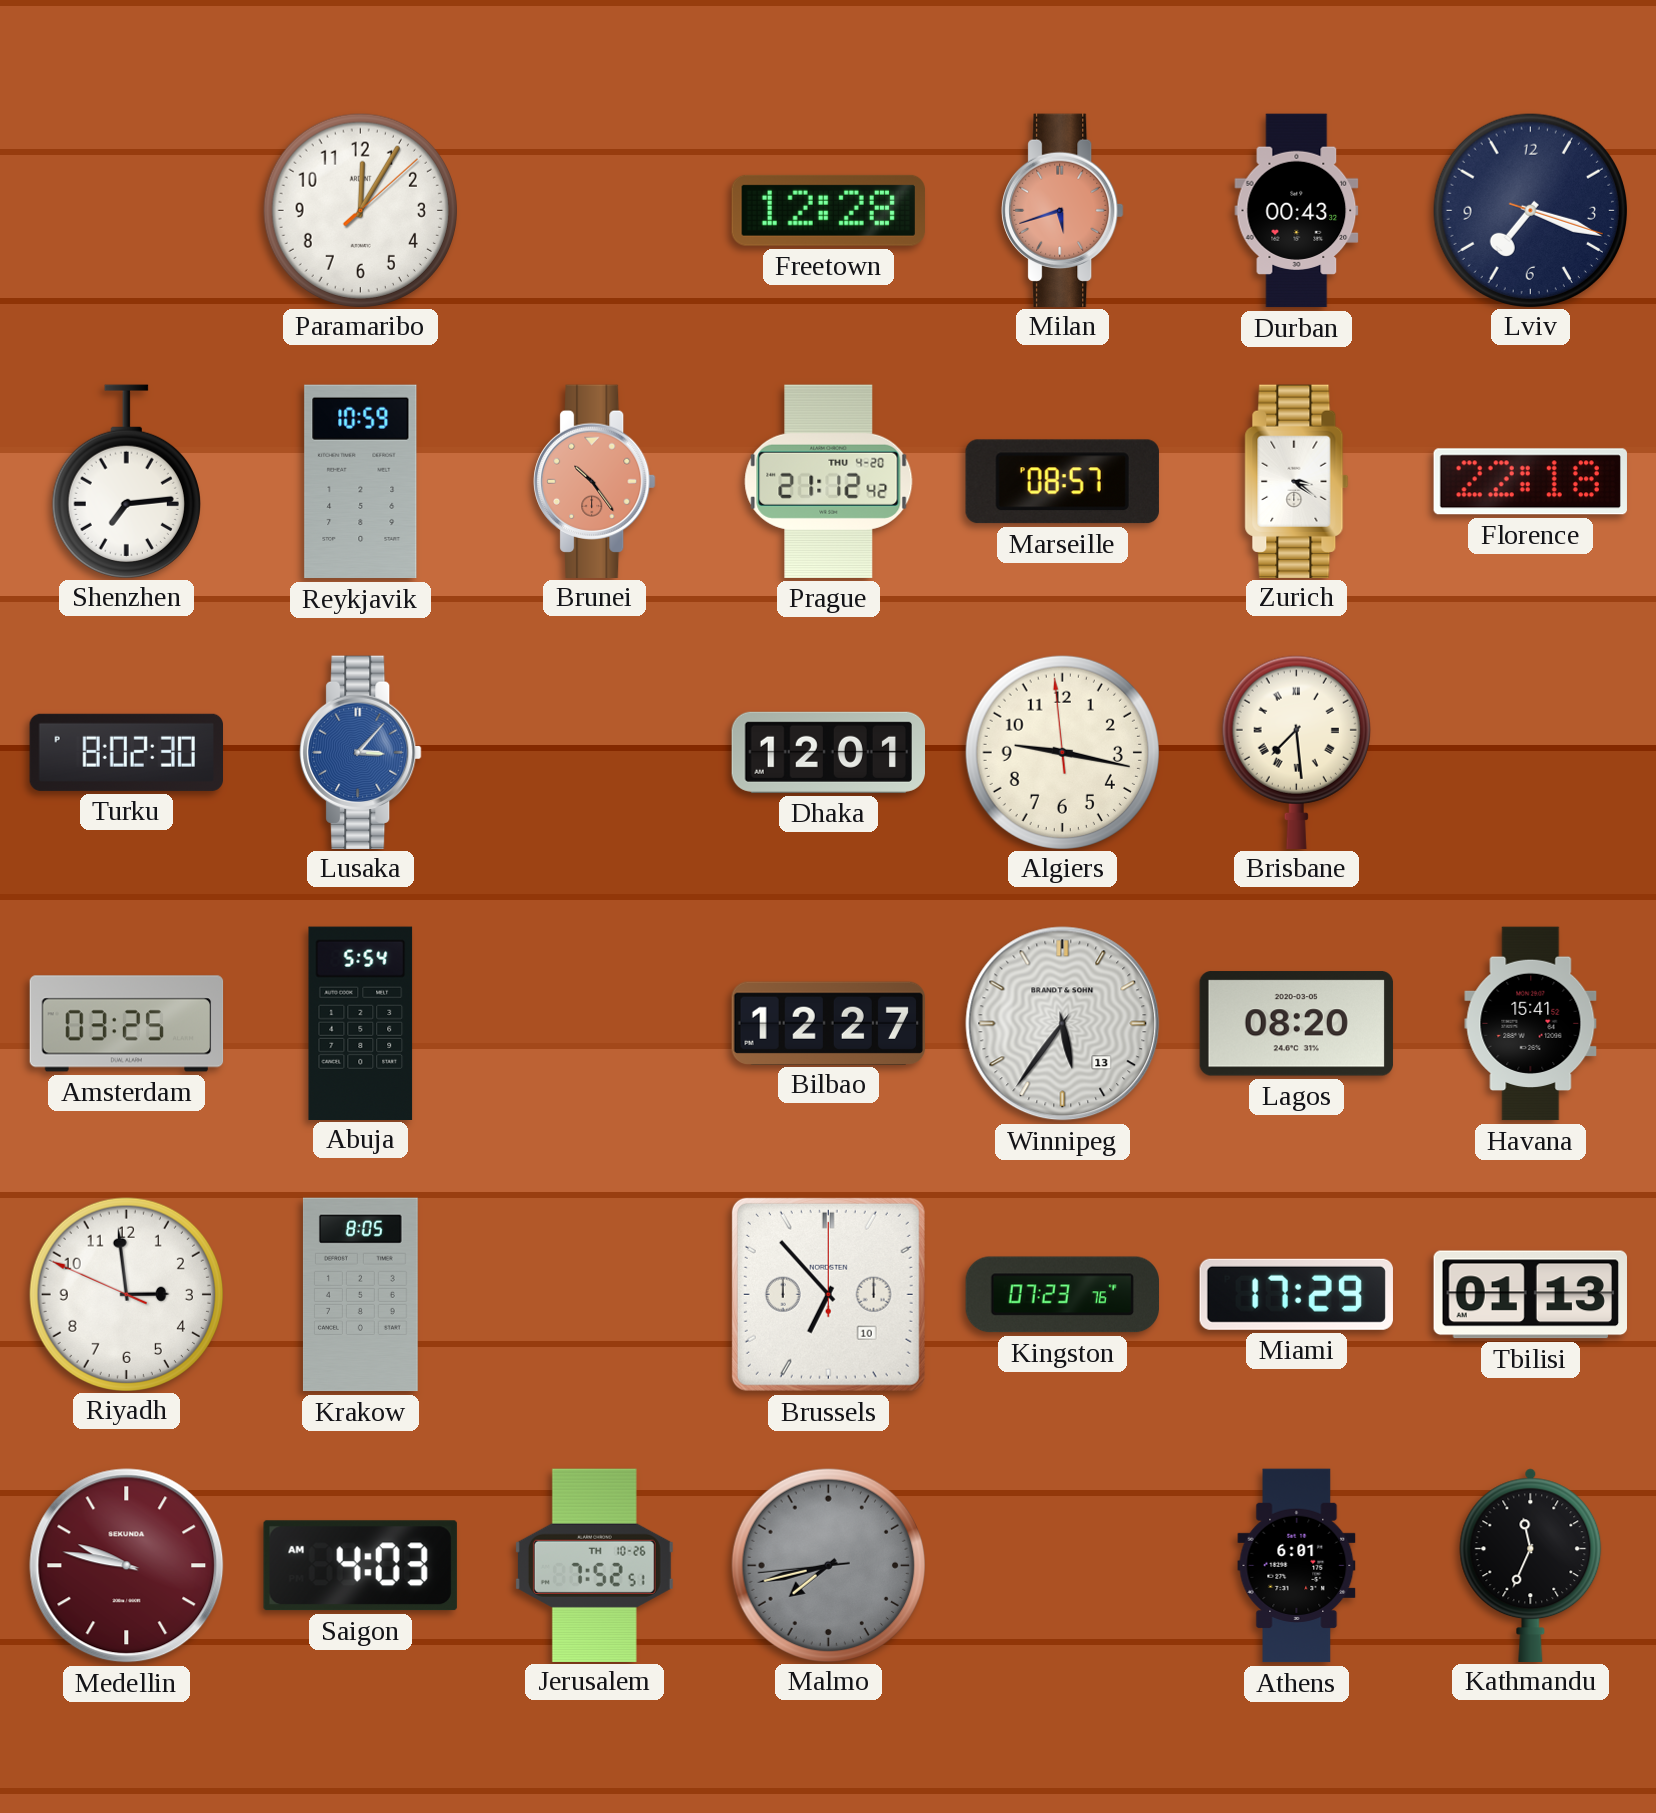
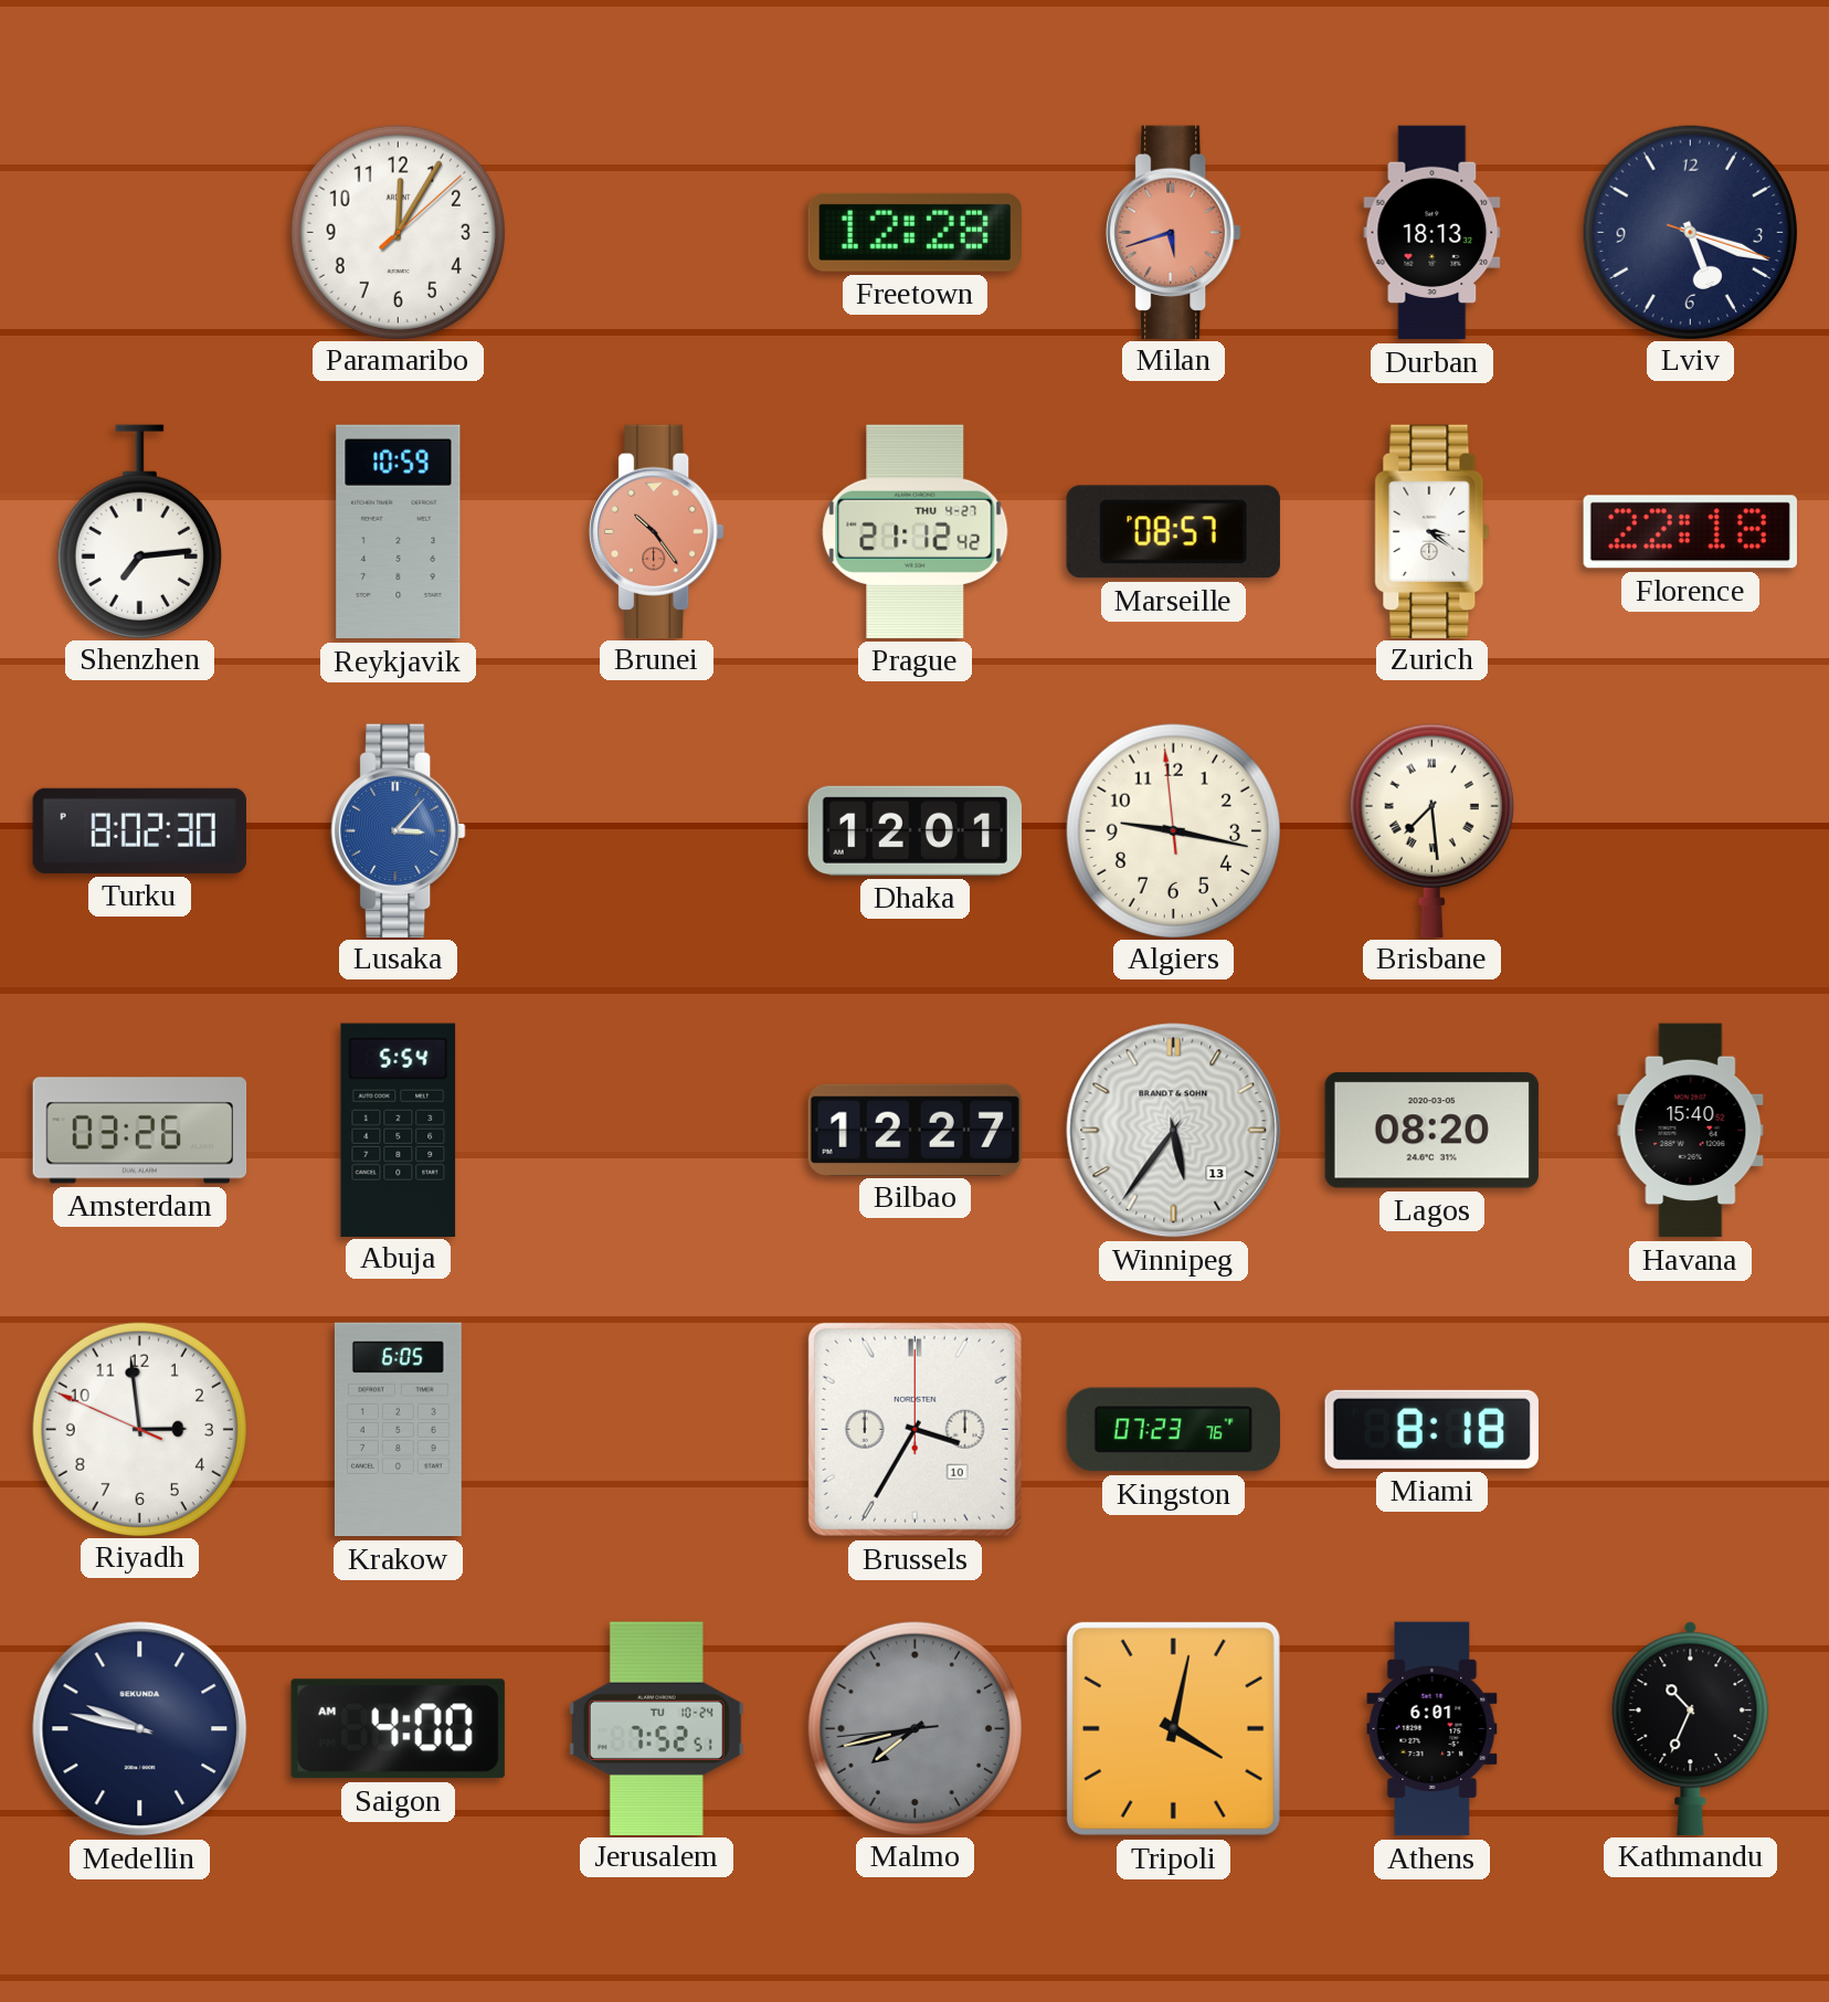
Durban: 00:43 -> 18:13 (1432, 233)
Lviv: 7:18 -> 5:18 (1690, 232)
Prague date: THU 4-20 -> THU 4-27 (916, 531)
Amsterdam: 03:25 -> 03:26 (140, 1131)
Havana: 15:41 -> 15:40 (1691, 1131)
Krakow: 8:05 -> 6:05 (398, 1430)
Brussels: 6:53 -> 3:35 (914, 1429)
Miami: 17:29 -> 8:18 (1431, 1429)
Tbilisi: 01:13 -> none (1530, 1295)
Medellin dial: burgundy -> navy (140, 1729)
Saigon: 4:03 -> 4:00 (398, 1729)
Jerusalem date: TH 10-26 -> TU 10-24 (656, 1728)
Tripoli: none -> 4:02 (1173, 1728)
Kathmandu: 11:34 -> 10:34 (1691, 1728)
